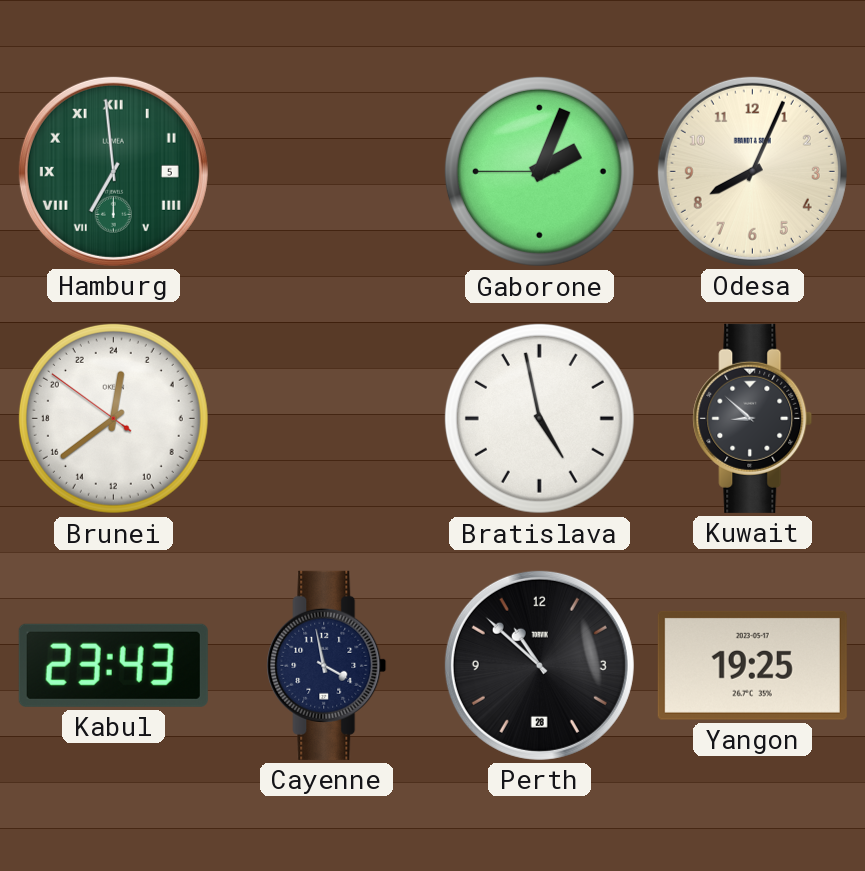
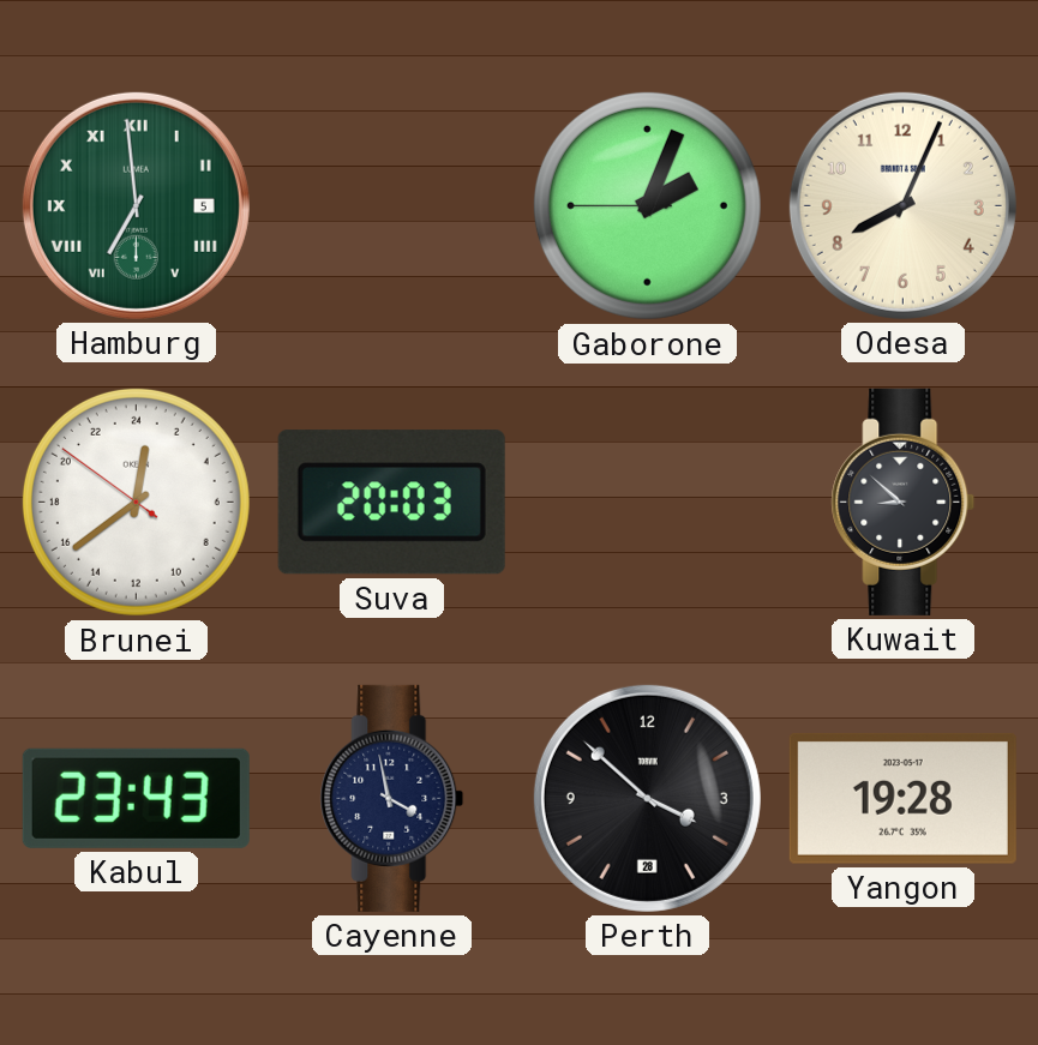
Suva: none -> 20:03 (391, 503)
Bratislava: 4:58 -> none (539, 418)
Perth: 10:52 -> 3:52 (647, 798)
Yangon: 19:25 -> 19:28 (902, 798)
